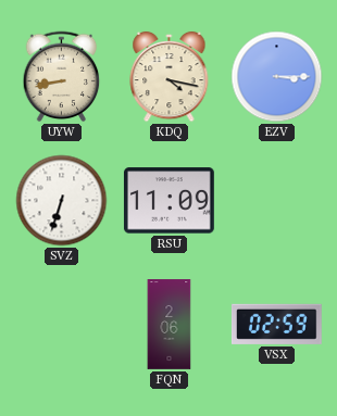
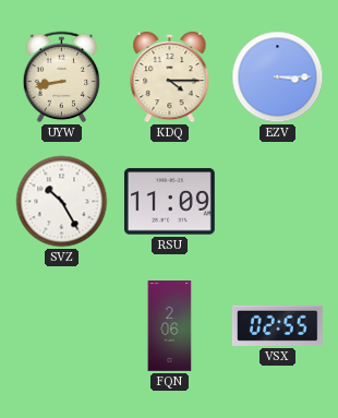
KDQ: 4:17 -> 4:15 (170, 77)
SVZ: 6:33 -> 10:25 (62, 202)
VSX: 02:59 -> 02:55 (277, 325)
